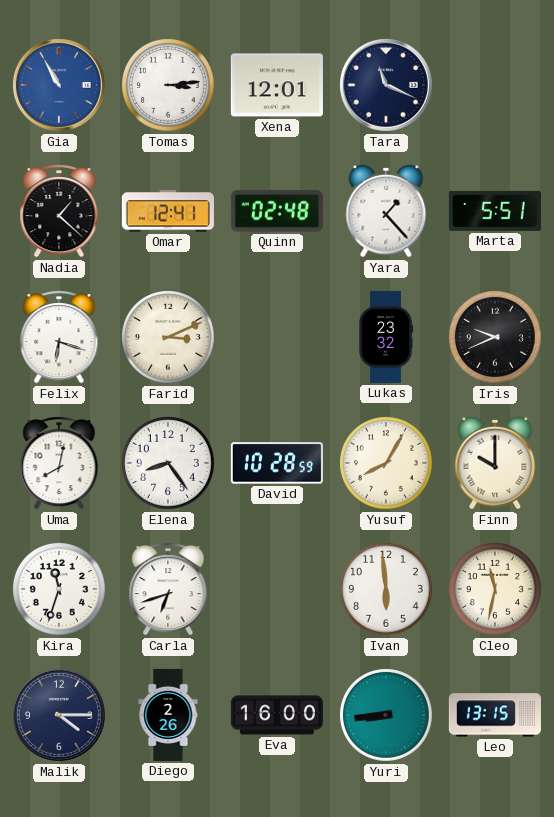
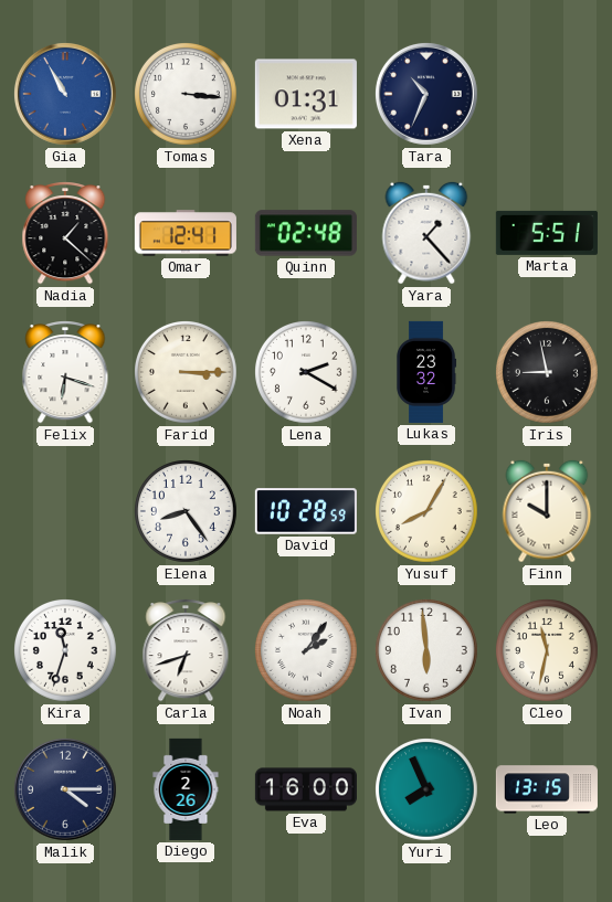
Tomas: 3:14 -> 3:16 (187, 95)
Xena: 12:01 -> 01:31 (306, 94)
Tara: 11:19 -> 10:34 (426, 94)
Farid: 3:11 -> 3:15 (187, 373)
Lena: none -> 2:20 (307, 373)
Iris: 9:41 -> 8:58 (548, 373)
Uma: 8:02 -> none (59, 463)
Noah: none -> 2:06 (307, 651)
Yuri: 8:44 -> 7:56 (428, 790)
